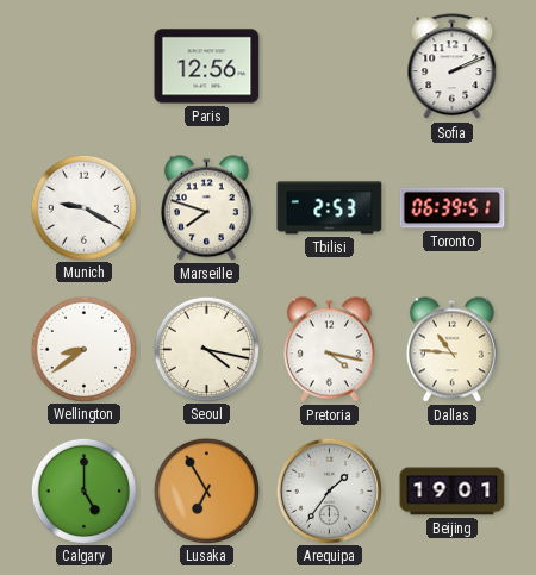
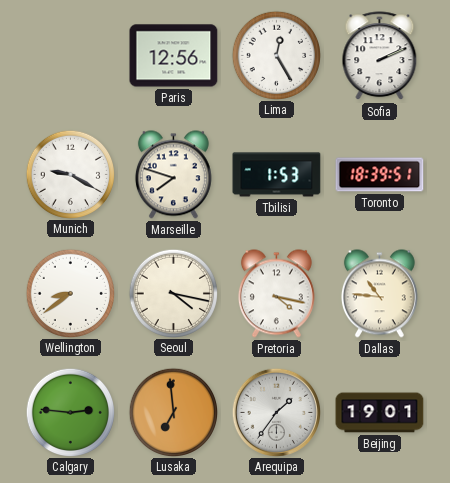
Lima: none -> 12:25 (276, 55)
Tbilisi: 2:53 -> 1:53 (277, 175)
Toronto: 06:39 -> 18:39 (380, 175)
Calgary: 5:00 -> 2:46 (70, 412)
Lusaka: 6:55 -> 6:59 (173, 412)
